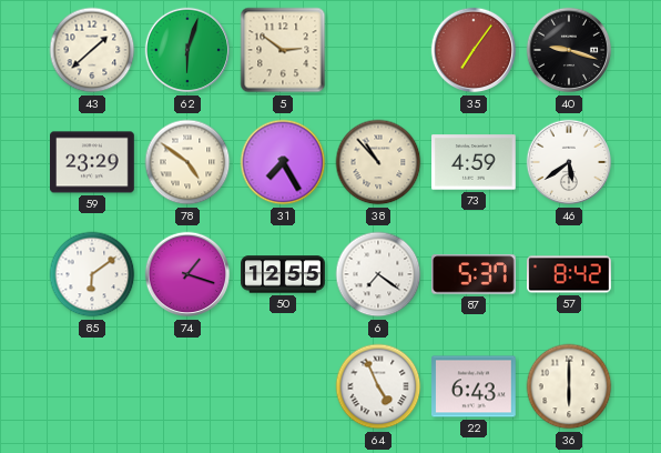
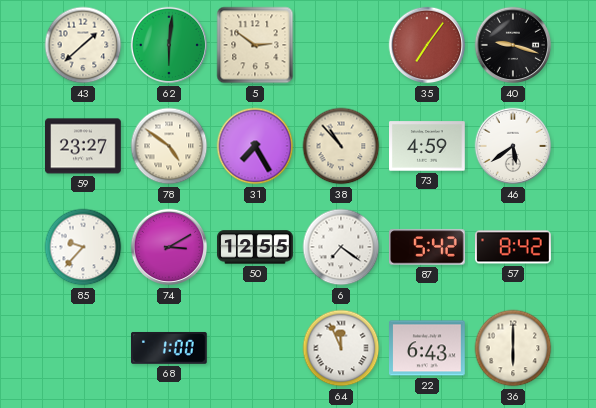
62: 6:03 -> 6:01 (169, 45)
59: 23:29 -> 23:27 (84, 146)
85: 6:09 -> 9:37 (83, 247)
74: 1:18 -> 3:10 (169, 247)
87: 5:37 -> 5:42 (428, 247)
68: none -> 1:00 (170, 348)
64: 4:56 -> 11:56 (341, 348)
